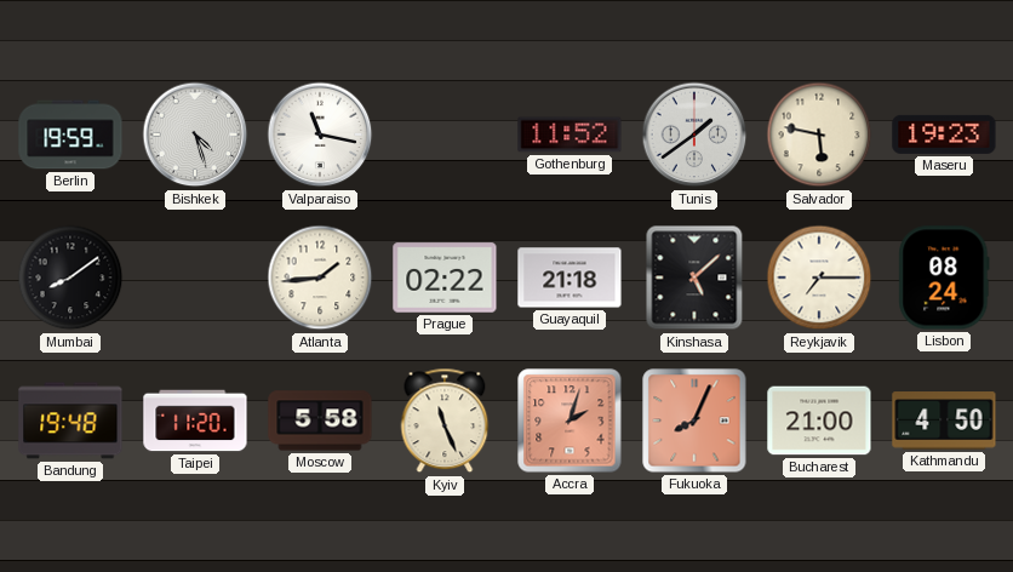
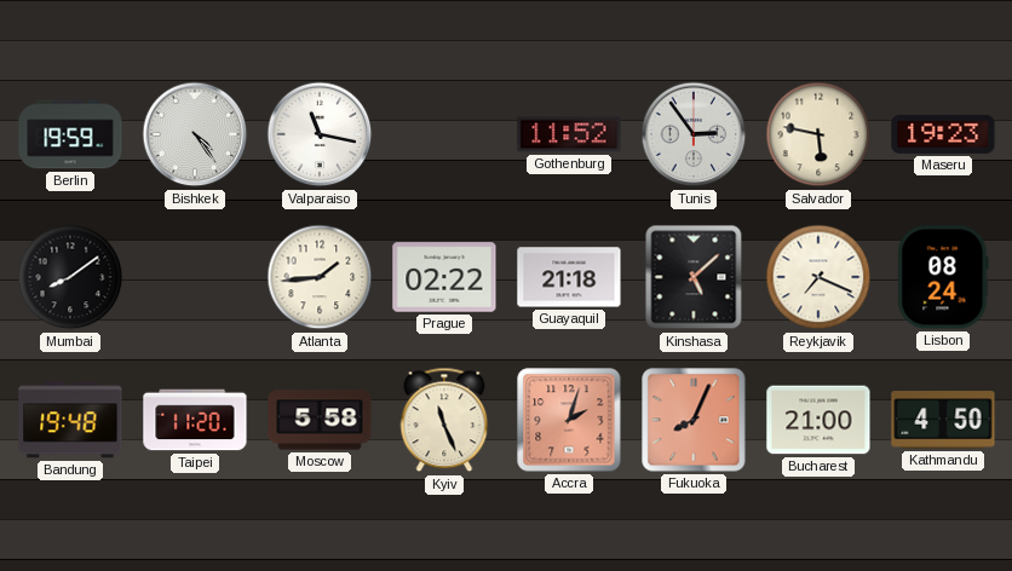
Bishkek: 4:27 -> 4:24 (195, 134)
Tunis: 1:39 -> 2:54 (694, 134)
Reykjavik: 7:15 -> 7:19 (818, 277)
